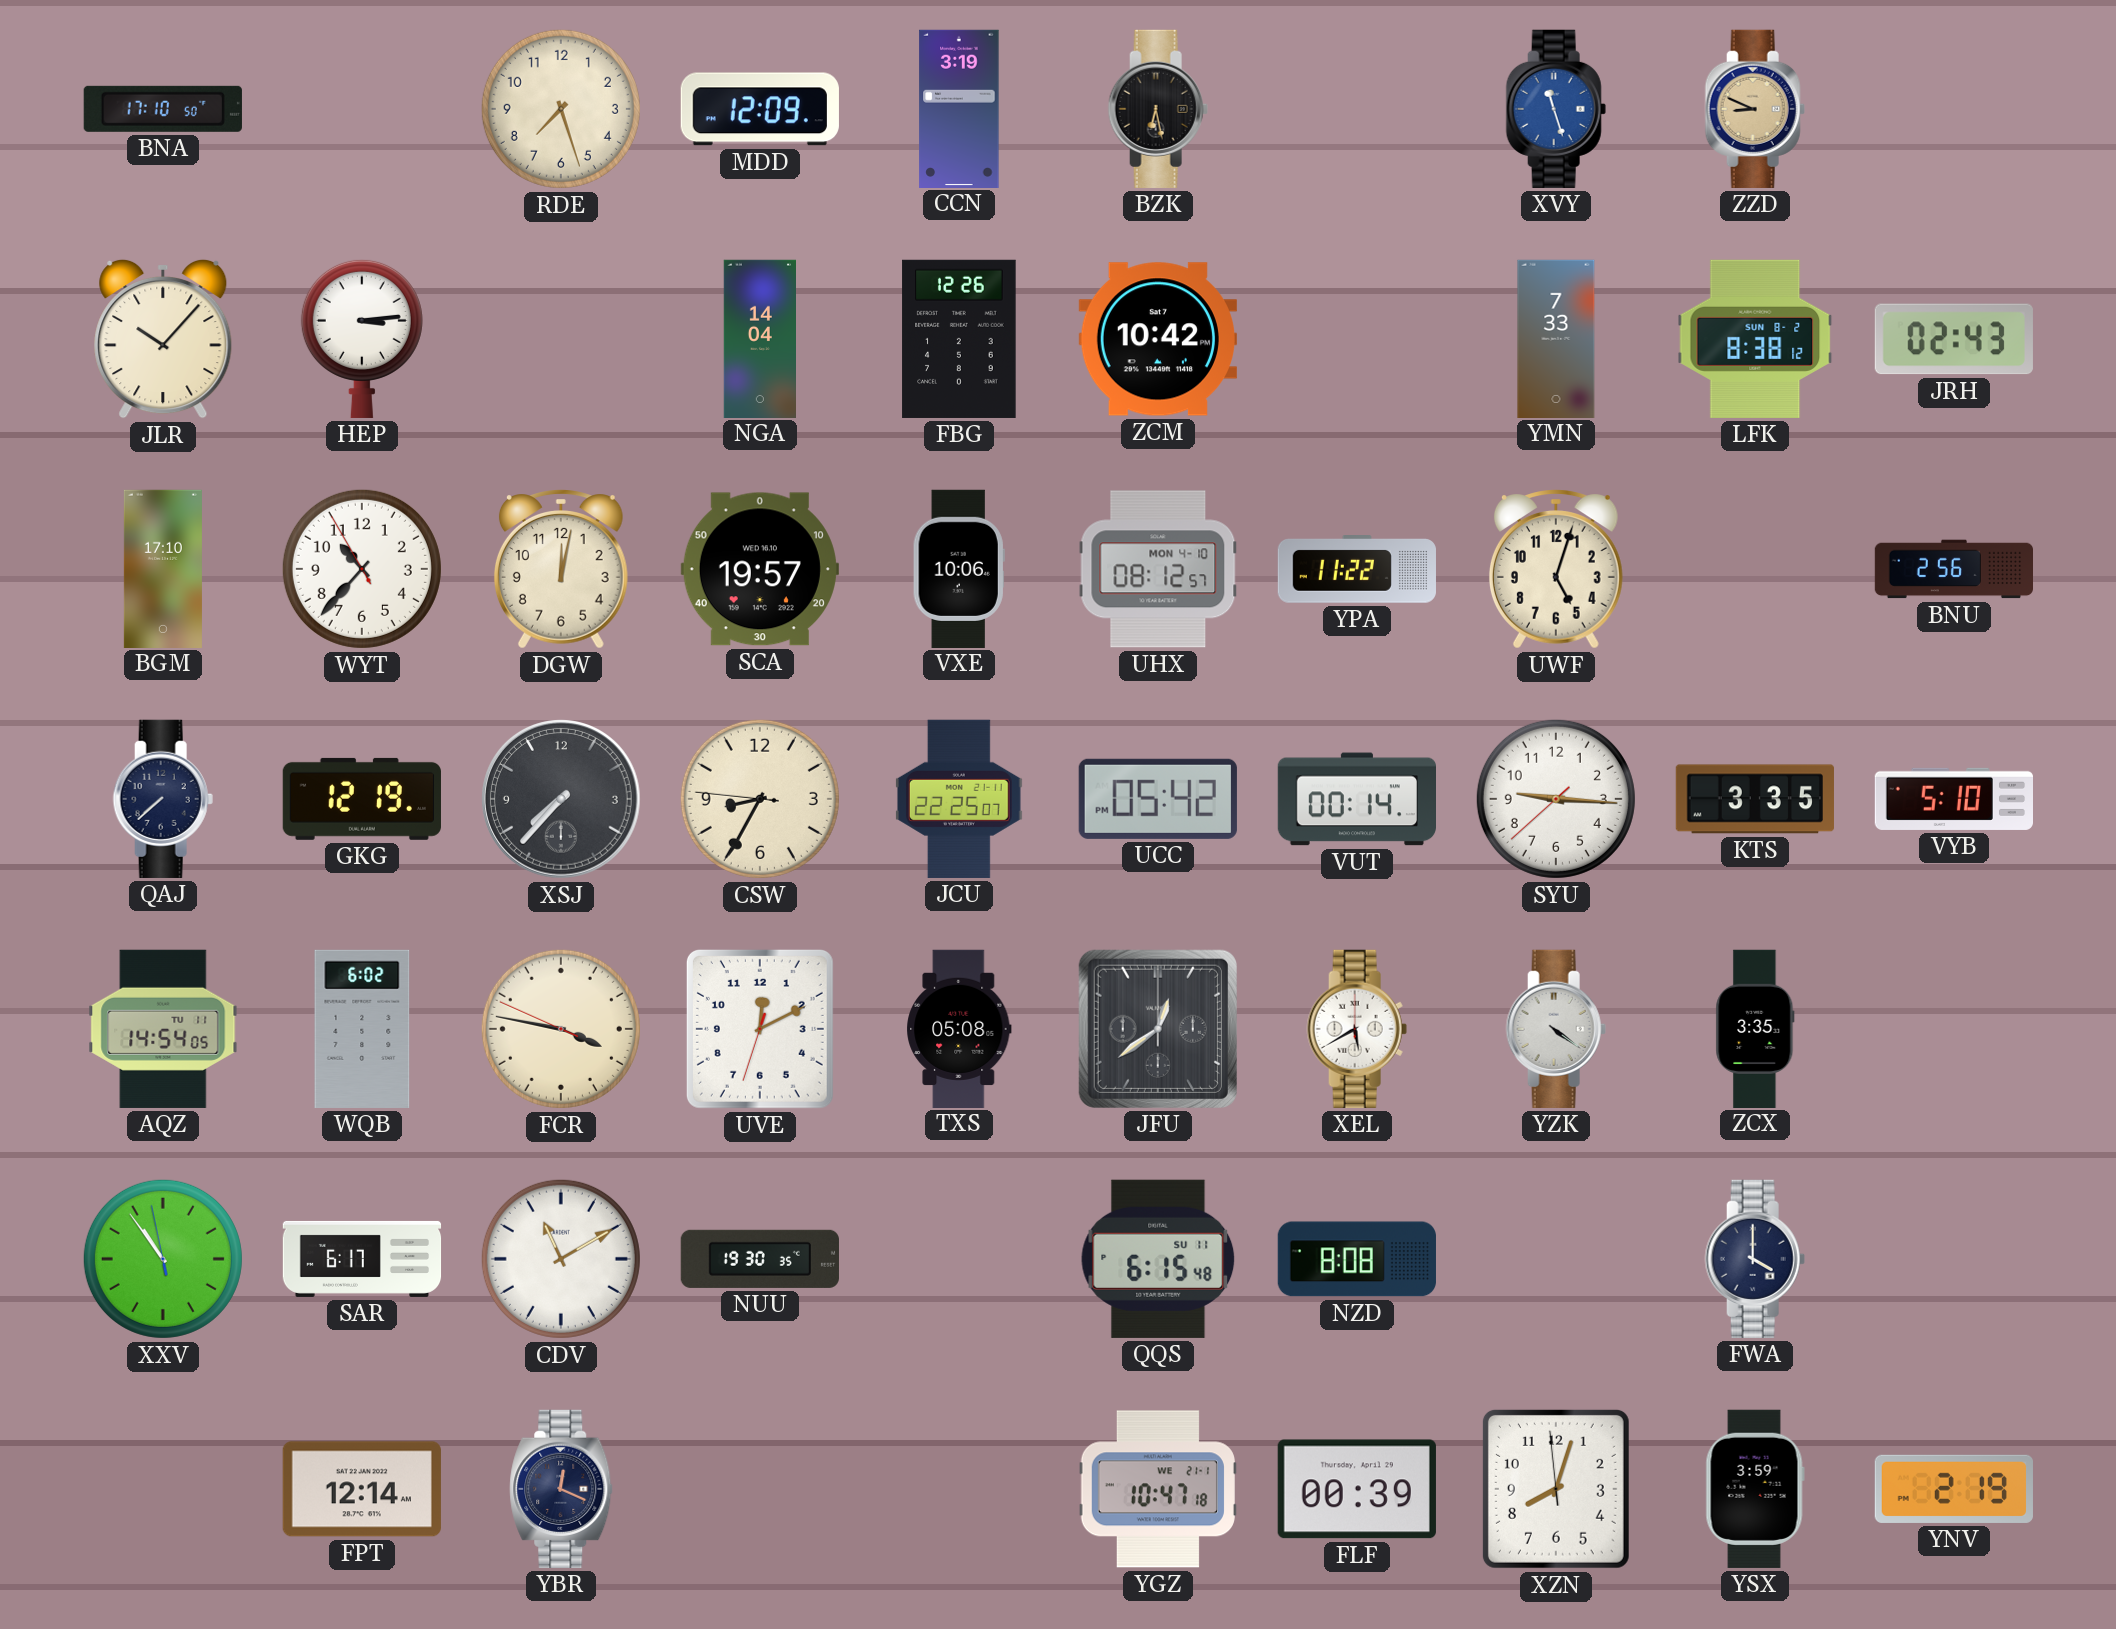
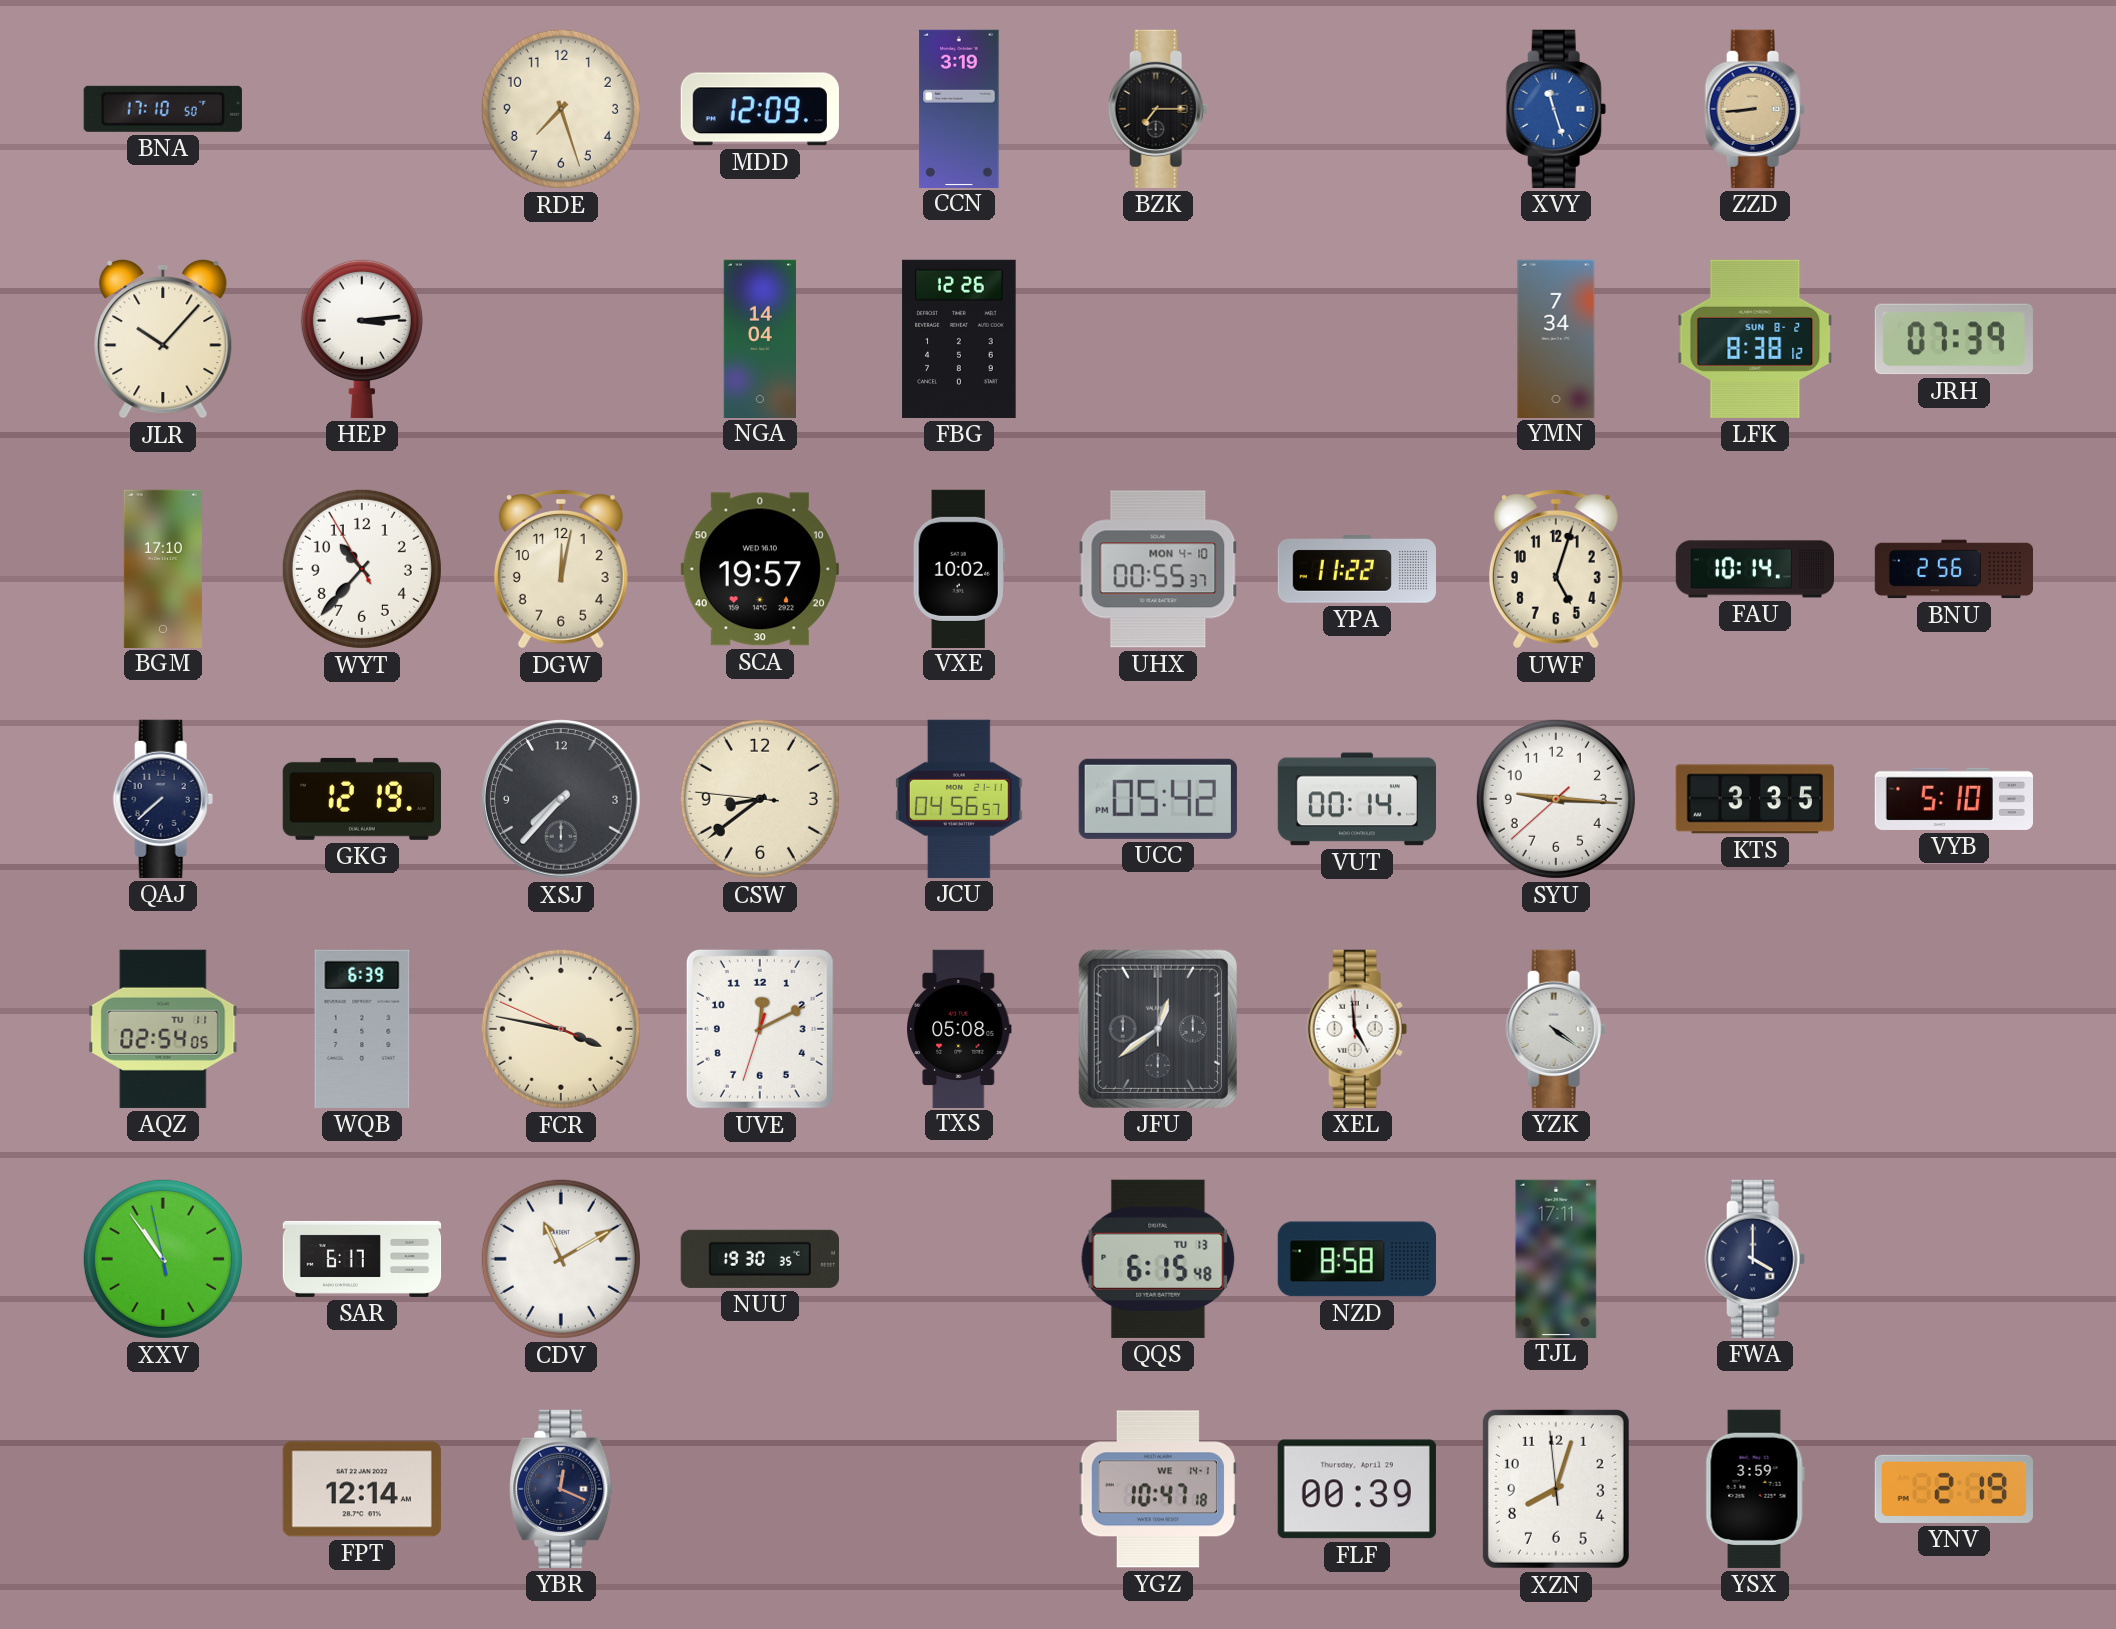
BZK: 6:28 -> 7:15 (1158, 109)
ZZD: 8:49 -> 8:44 (1755, 109)
ZCM: 10:42 -> none (1158, 339)
YMN: 7:33 -> 7:34 (1556, 338)
JRH: 02:43 -> 07:39 (1954, 339)
VXE: 10:06 -> 10:02 (959, 568)
UHX: 08:12 -> 00:55 (1158, 569)
FAU: none -> 10:14 (1754, 569)
CSW: 8:34 -> 8:38 (760, 799)
JCU: 22:25 -> 04:56 (960, 799)
AQZ: 14:54 -> 02:54 (163, 1029)
WQB: 6:02 -> 6:39 (362, 1029)
XEL: 5:40 -> 4:59 (1357, 1029)
ZCX: 3:35 -> none (1755, 1028)
QQS date: SU 11 -> TU 13 (1158, 1259)
NZD: 8:08 -> 8:58 (1357, 1259)
TJL: none -> 17:11 (1556, 1258)
YGZ date: WE 21-1 -> WE 14-1 (1158, 1489)
